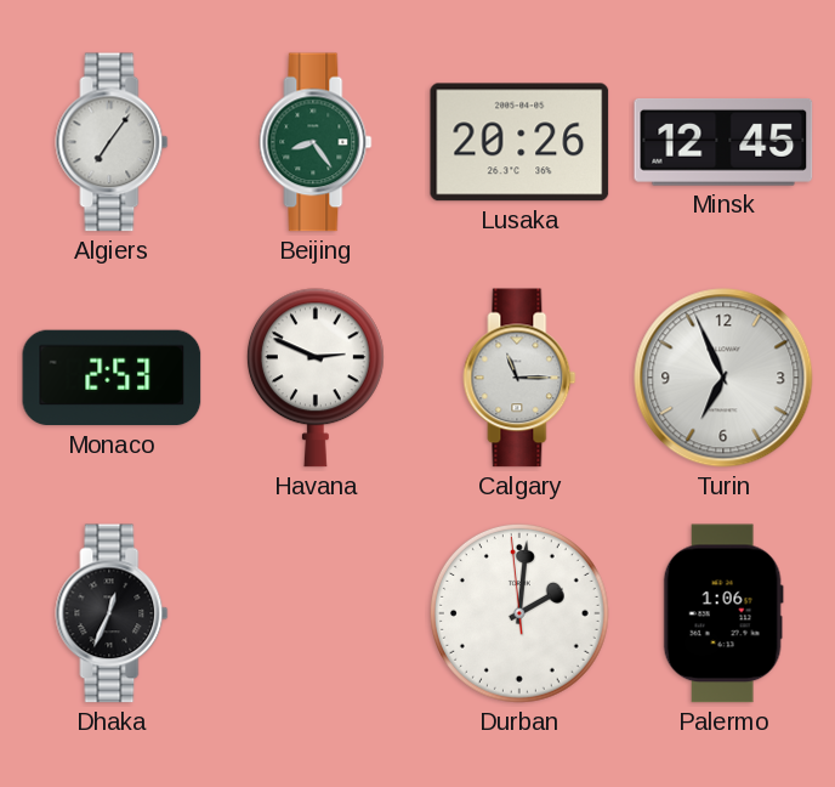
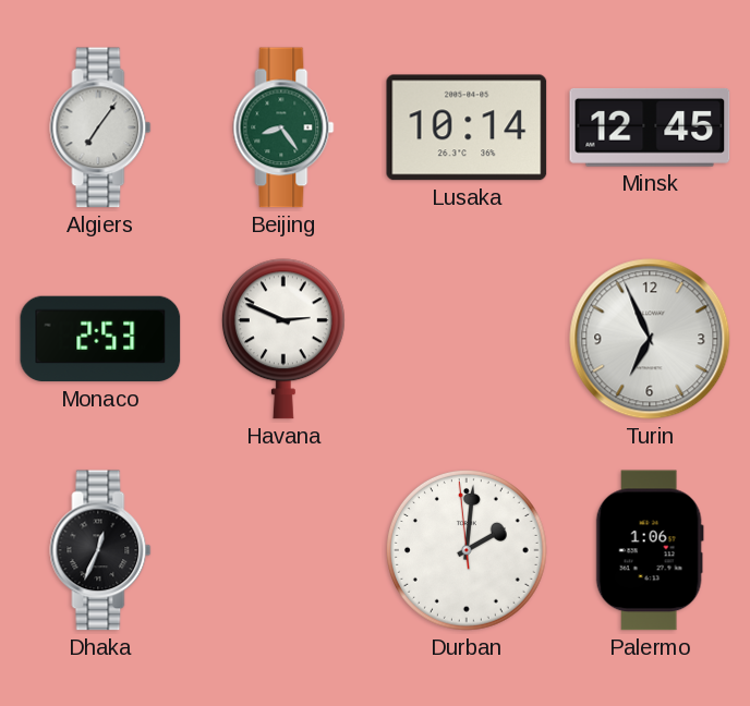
Lusaka: 20:26 -> 10:14 (467, 127)
Calgary: 11:15 -> none (519, 378)
